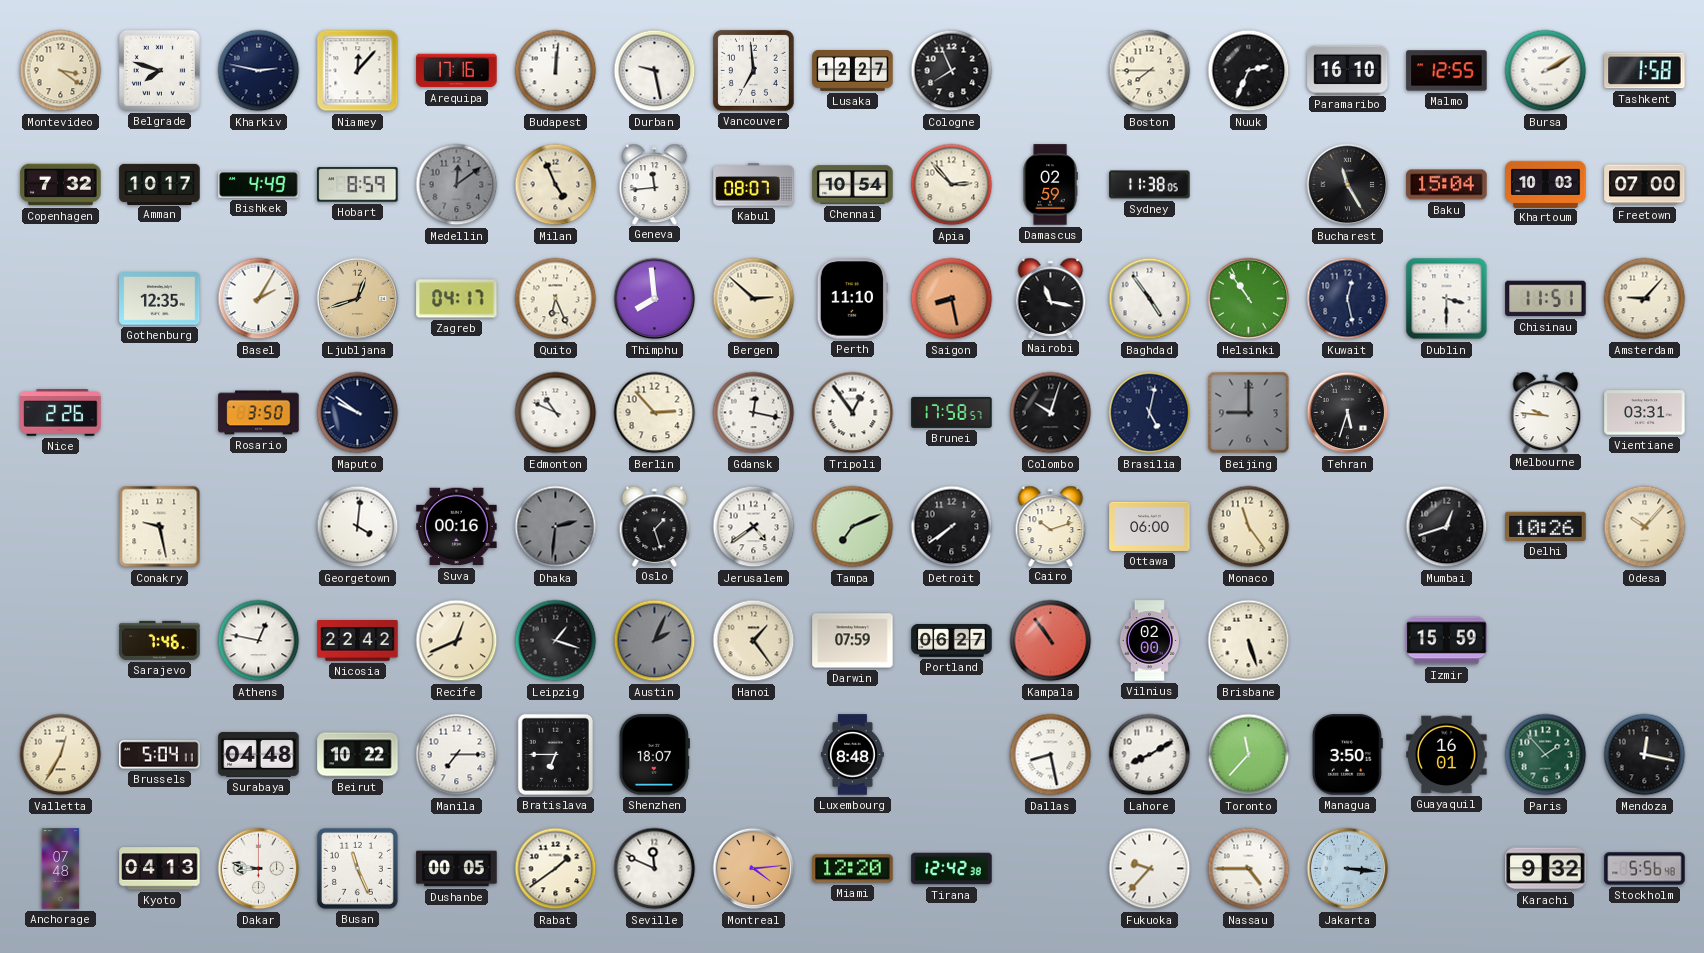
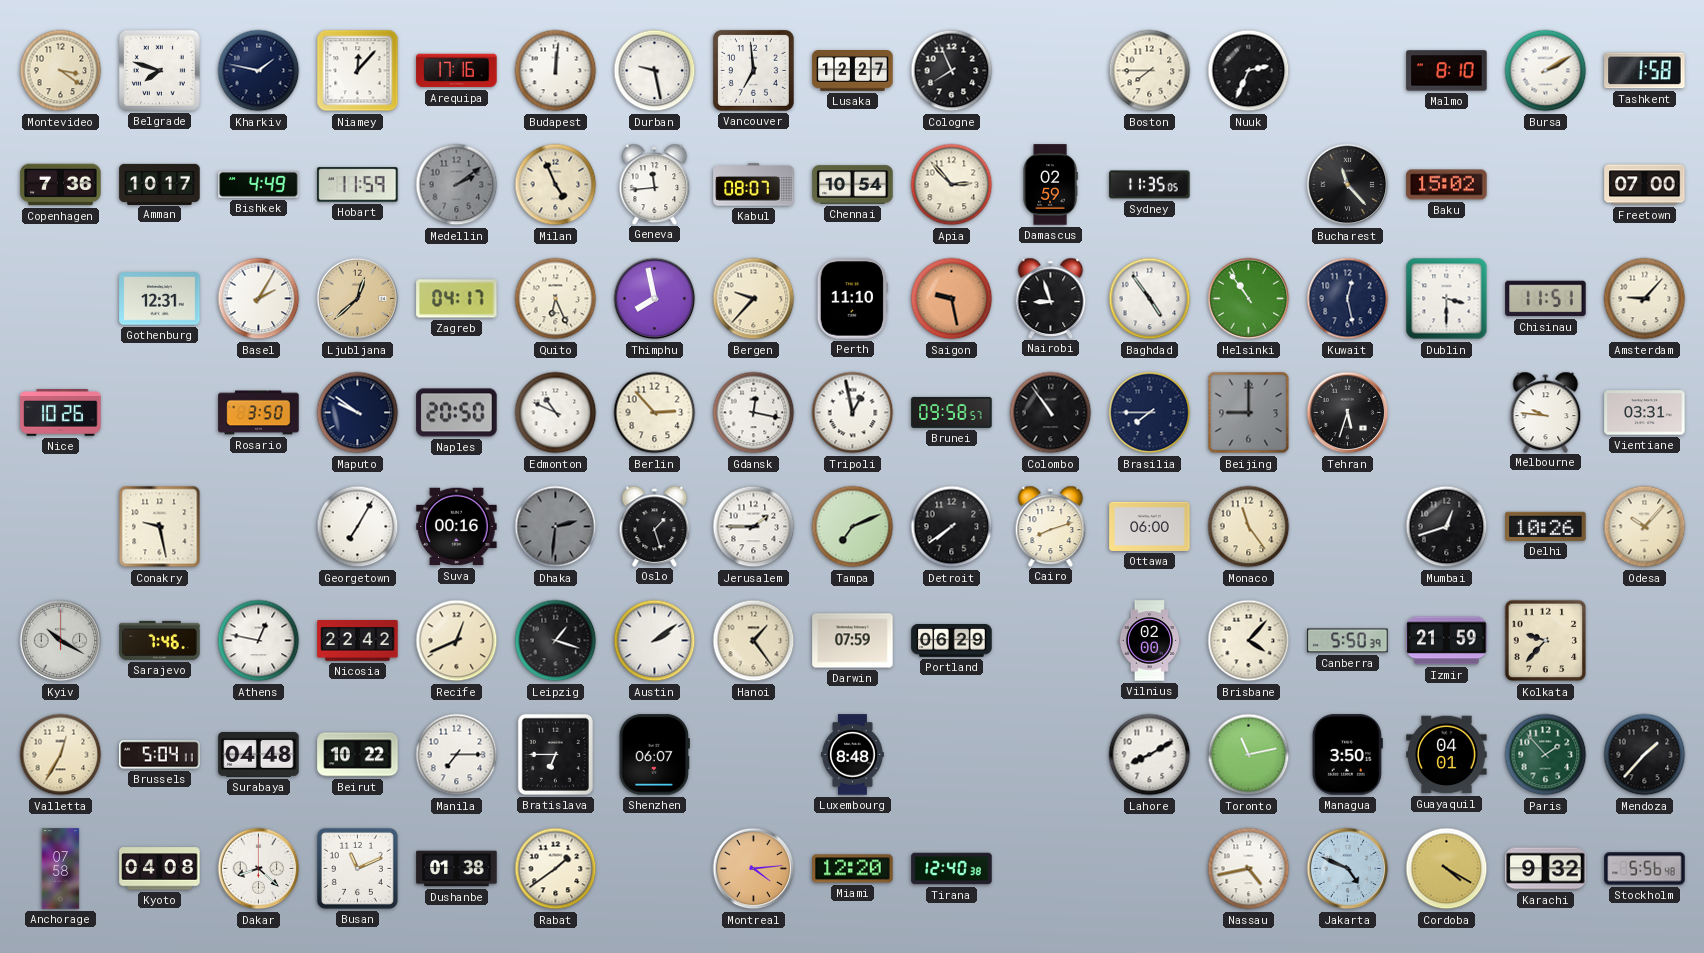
Kharkiv: 2:47 -> 1:47 (259, 71)
Paramaribo: 16:10 -> none (1348, 70)
Malmo: 12:55 -> 8:10 (1447, 71)
Copenhagen: 7:32 -> 7:36 (61, 185)
Hobart: 8:59 -> 11:59 (358, 185)
Medellin: 12:09 -> 2:09 (457, 185)
Sydney: 11:38 -> 11:35 (1150, 185)
Bucharest: 11:25 -> 11:23 (1348, 185)
Baku: 15:04 -> 15:02 (1447, 185)
Khartoum: 10:03 -> none (1546, 184)
Gothenburg: 12:35 -> 12:31 (160, 299)
Ljubljana: 12:42 -> 12:38 (358, 299)
Thimphu: 7:59 -> 7:58 (655, 299)
Bergen: 2:52 -> 9:37 (754, 299)
Saigon: 8:28 -> 9:28 (952, 299)
Nairobi: 11:17 -> 8:57 (1051, 298)
Nice: 2:26 -> 10:26 (61, 413)
Naples: none -> 20:50 (457, 413)
Tripoli: 12:54 -> 12:58 (853, 413)
Brunei: 17:58 -> 09:58 (952, 412)
Colombo: 10:03 -> 10:54 (1051, 413)
Brasilia: 5:02 -> 7:45 (1150, 413)
Georgetown: 4:01 -> 7:05 (358, 527)
Jerusalem: 4:39 -> 1:45 (754, 527)
Cairo: 10:12 -> 8:12 (1051, 526)
Kyiv: none -> 10:20 (61, 641)
Austin: 2:04 -> 2:09 (655, 641)
Austin dial: grey -> white (655, 641)
Portland: 06:27 -> 06:29 (952, 641)
Kampala: 10:54 -> none (1051, 641)
Brisbane: 5:27 -> 4:07 (1249, 641)
Canberra: none -> 5:50 (1348, 641)
Izmir: 15:59 -> 21:59 (1447, 641)
Kolkata: none -> 9:37 (1546, 641)
Shenzhen: 18:07 -> 06:07 (654, 755)
Dallas: 8:28 -> none (1051, 755)
Toronto: 11:37 -> 11:13 (1249, 755)
Guayaquil: 16:01 -> 04:01 (1447, 755)
Mendoza: 12:17 -> 1:37 (1645, 755)
Anchorage: 07:48 -> 07:58 (61, 869)
Kyoto: 04:13 -> 04:08 (160, 869)
Dakar: 8:47 -> 8:22 (259, 869)
Busan: 11:26 -> 11:11 (357, 868)
Dushanbe: 00:05 -> 01:38 (457, 869)
Seville: 11:49 -> none (655, 869)
Tirana: 12:42 -> 12:40 (952, 869)
Fukuoka: 9:37 -> none (1150, 869)
Nassau: 4:45 -> 4:43 (1249, 869)
Jakarta: 3:16 -> 4:49 (1348, 869)
Cordoba: none -> 4:20 (1447, 869)
